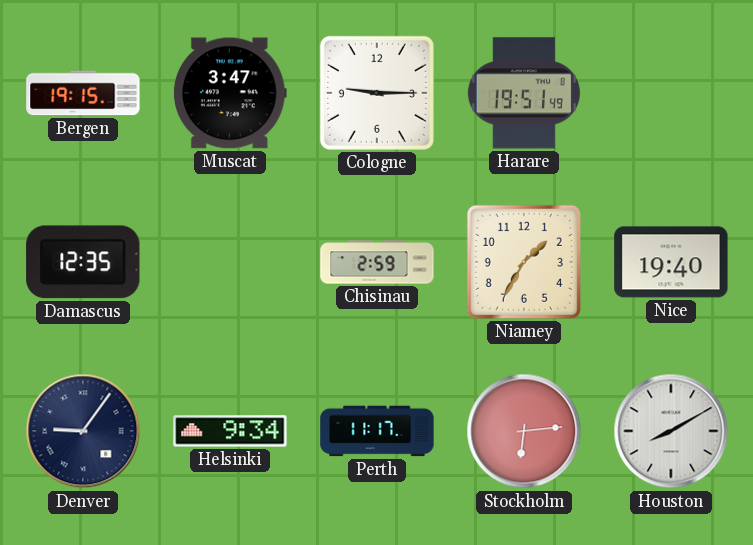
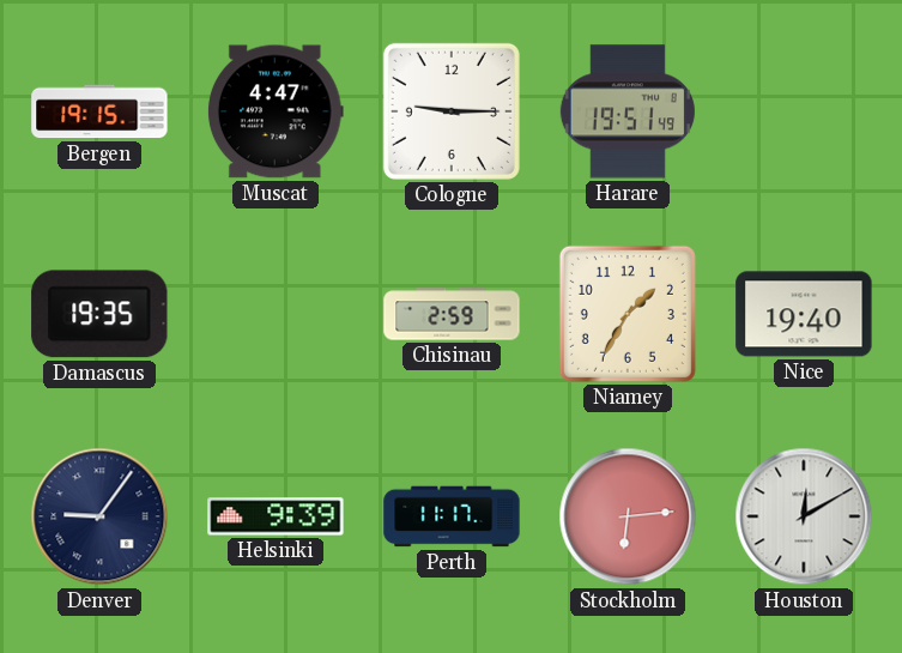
Muscat: 3:47 -> 4:47 (276, 111)
Damascus: 12:35 -> 19:35 (99, 314)
Helsinki: 9:34 -> 9:39 (276, 516)
Houston: 8:10 -> 12:10 (804, 516)
